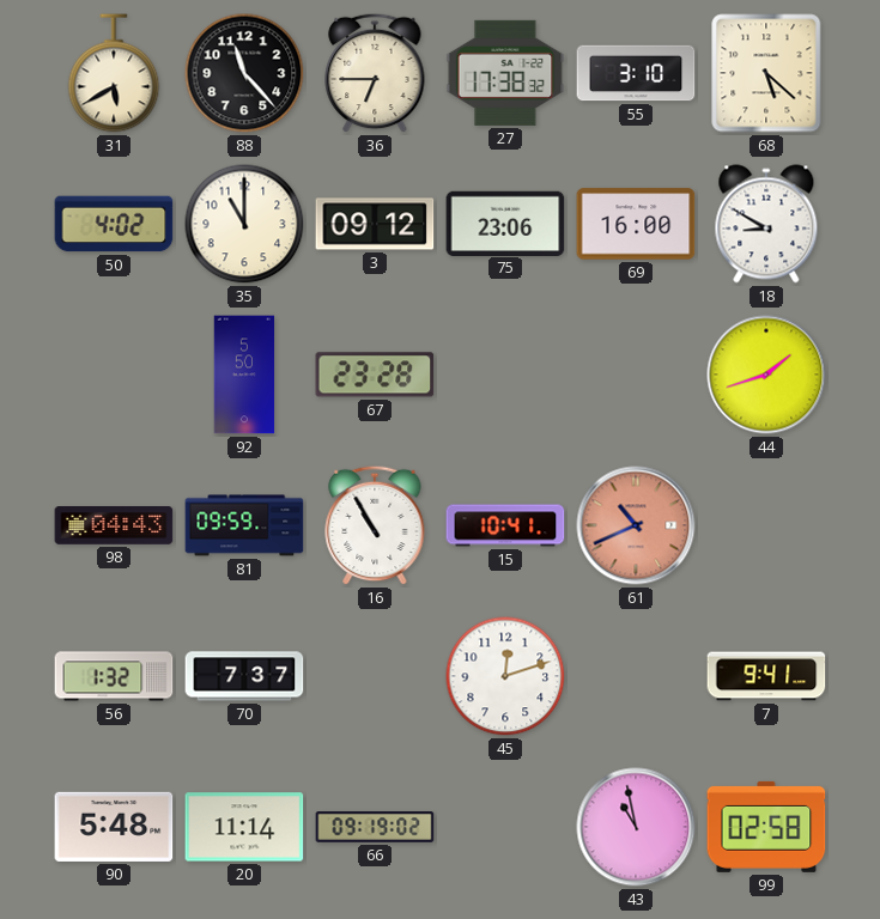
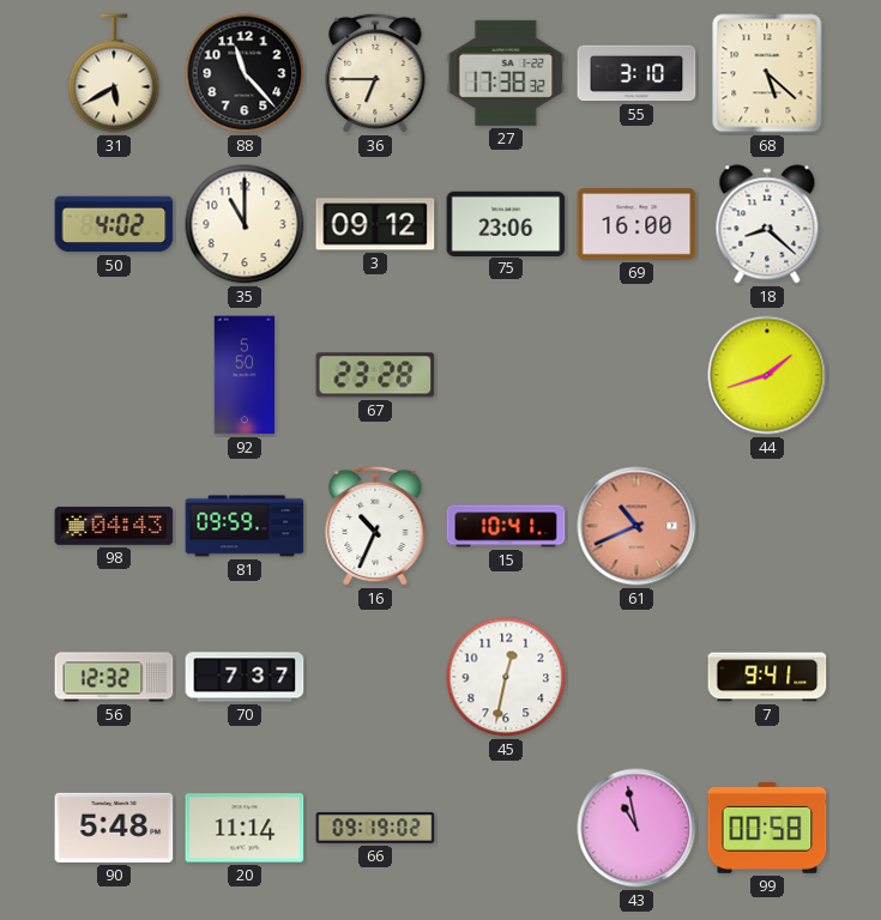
18: 8:50 -> 8:22 (767, 224)
16: 10:55 -> 10:34 (375, 526)
56: 1:32 -> 12:32 (114, 677)
45: 12:12 -> 12:32 (506, 677)
99: 02:58 -> 00:58 (767, 828)
